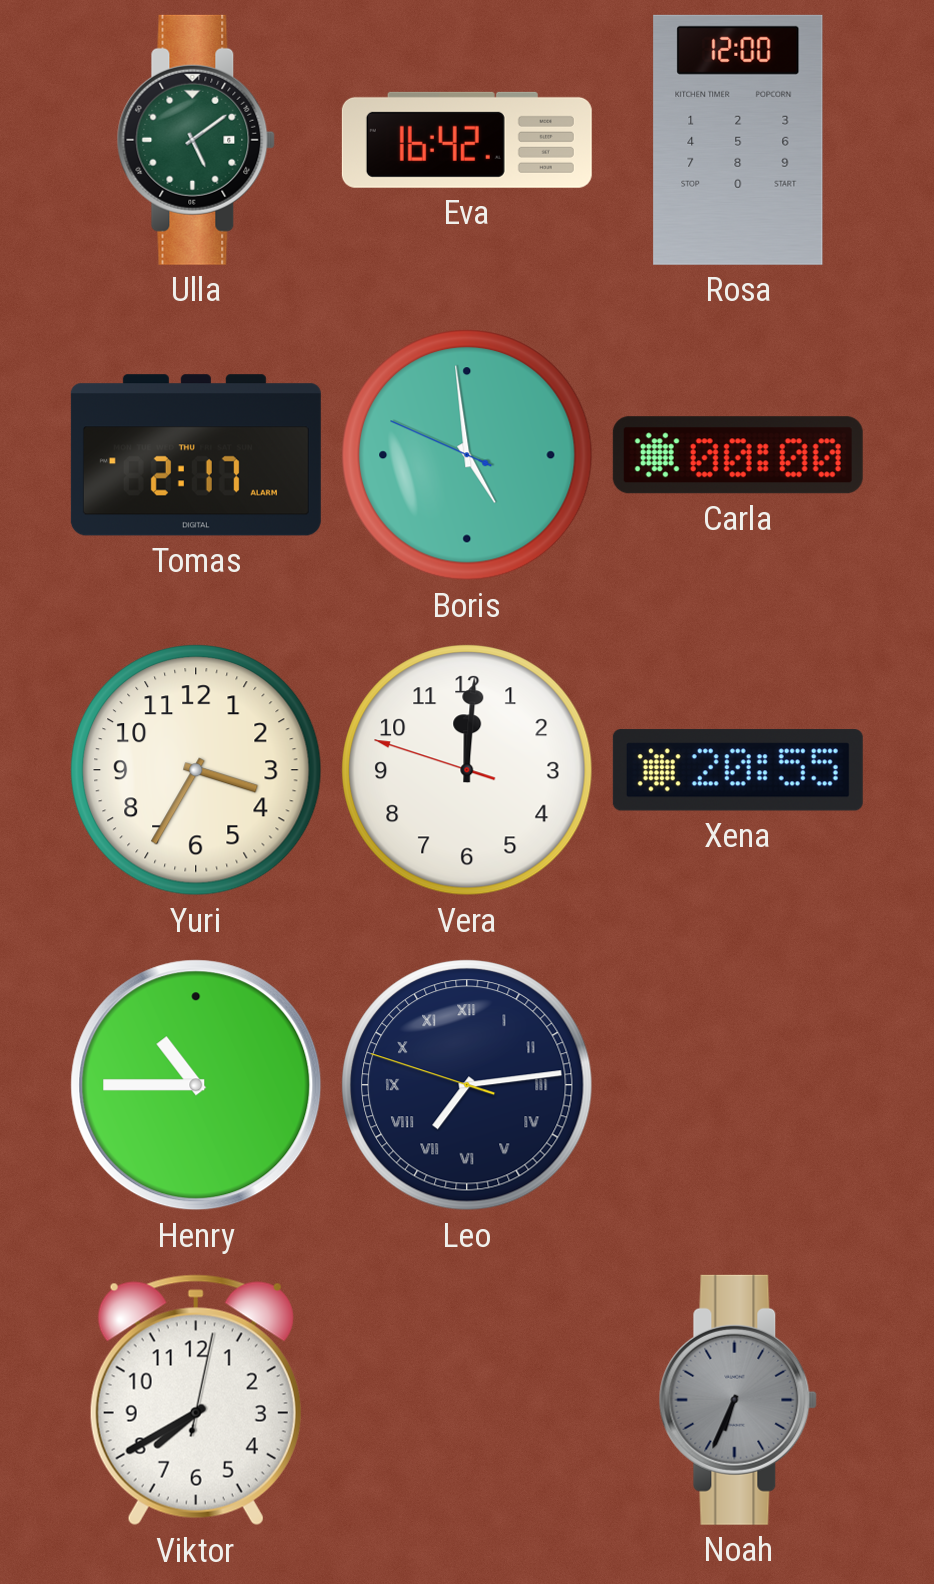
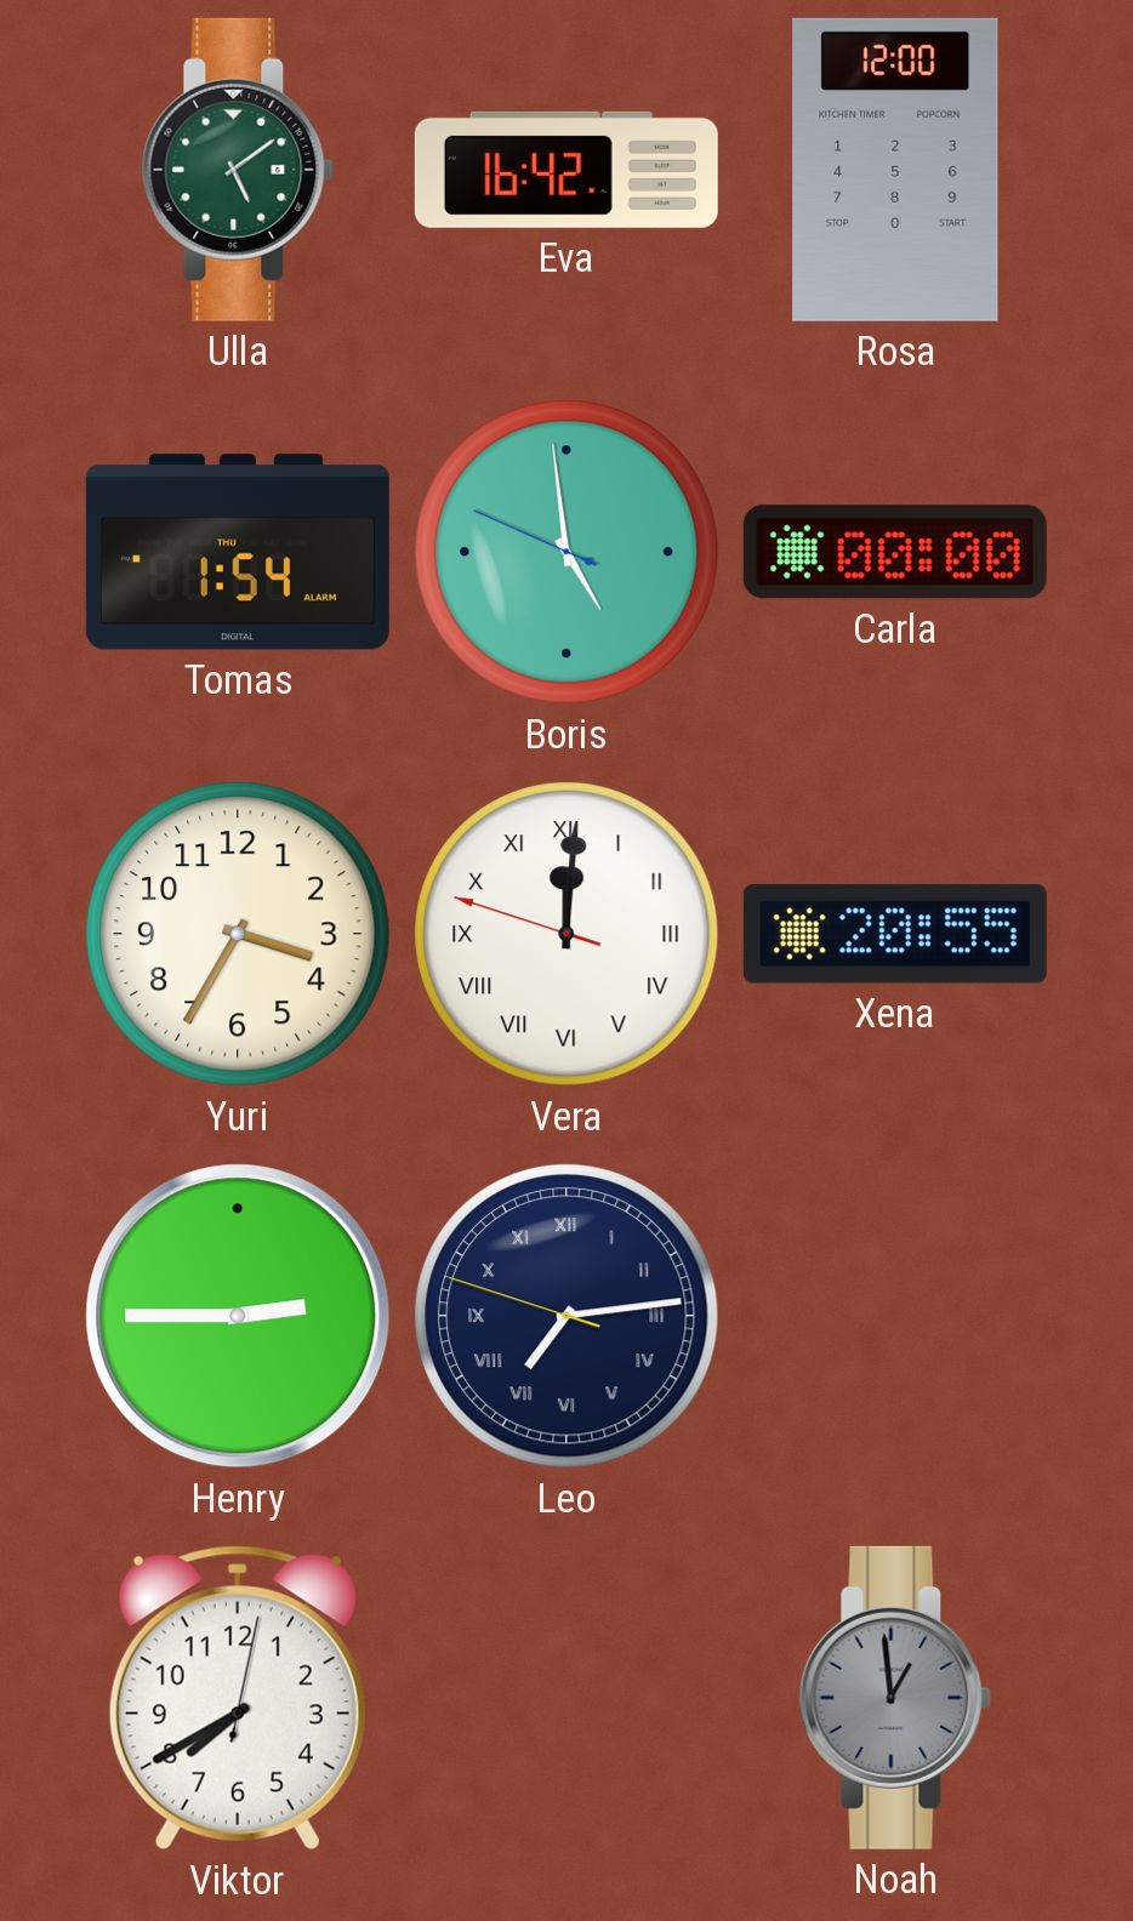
Tomas: 2:17 -> 1:54 (238, 552)
Vera numerals: Arabic -> Roman (566, 934)
Henry: 10:45 -> 2:45 (238, 1316)
Noah: 6:34 -> 12:59 (895, 1698)
